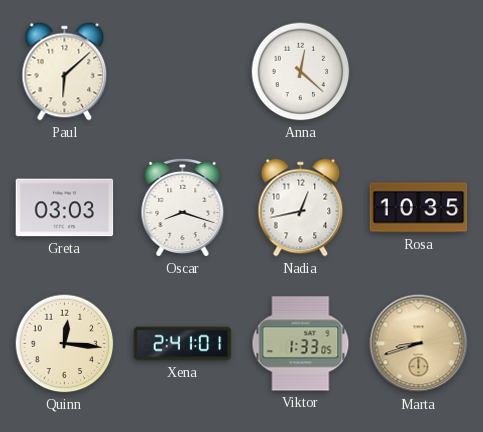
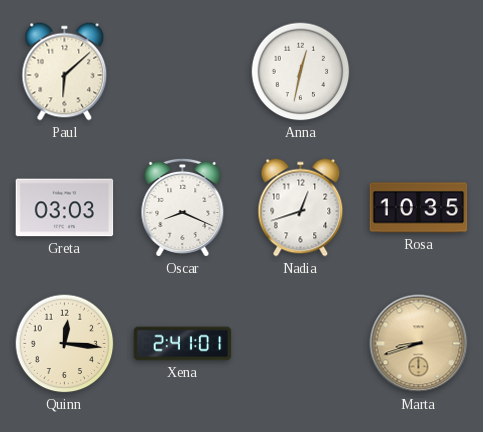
Anna: 12:22 -> 12:32 (301, 72)
Oscar: 8:18 -> 8:19 (183, 207)
Nadia: 12:43 -> 12:42 (301, 208)
Viktor: 1:33 -> none (301, 344)
